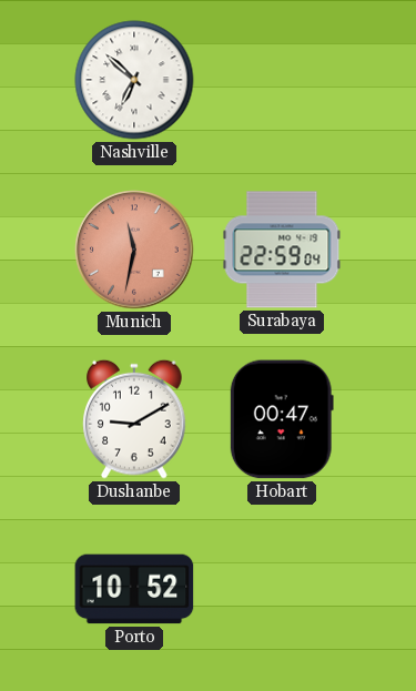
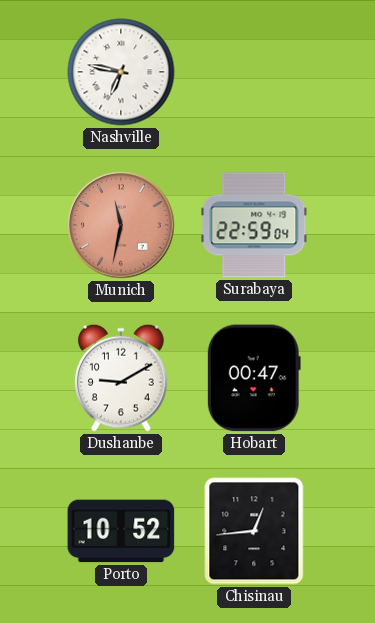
Nashville: 6:52 -> 6:47 (121, 72)
Chisinau: none -> 12:44 (254, 531)
